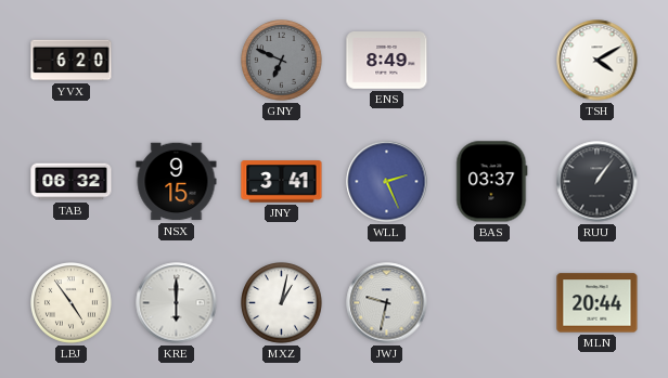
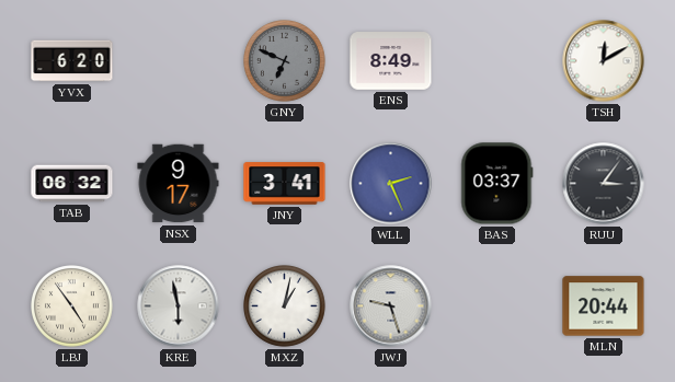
TSH: 4:10 -> 12:10 (604, 61)
NSX: 9:15 -> 9:17 (179, 184)
RUU: 1:06 -> 3:06 (604, 184)
KRE: 6:00 -> 5:58 (179, 306)
JWJ: 9:32 -> 9:27 (391, 306)
